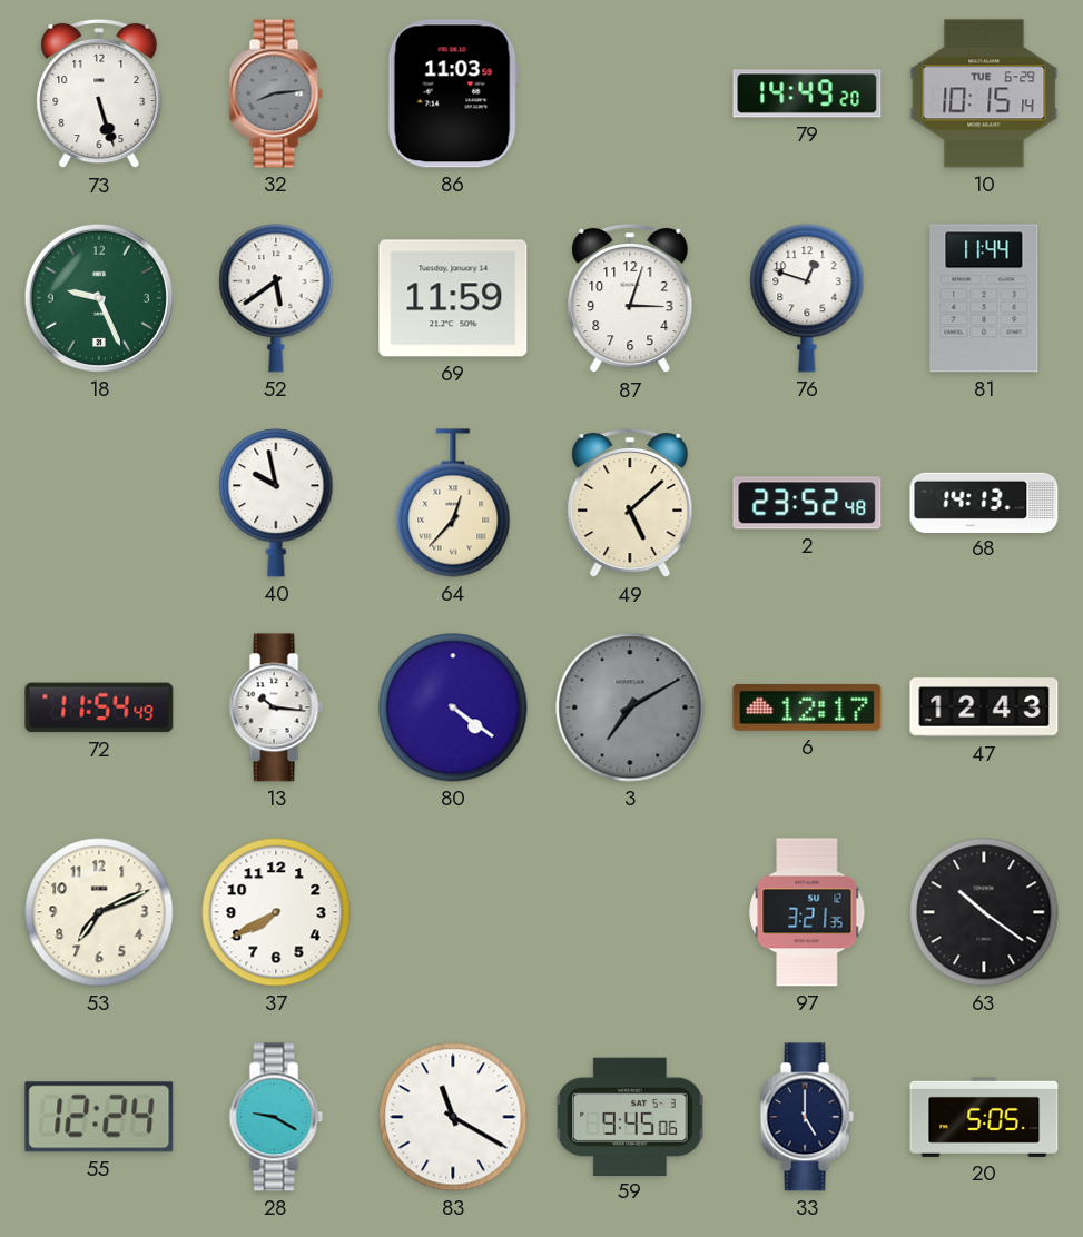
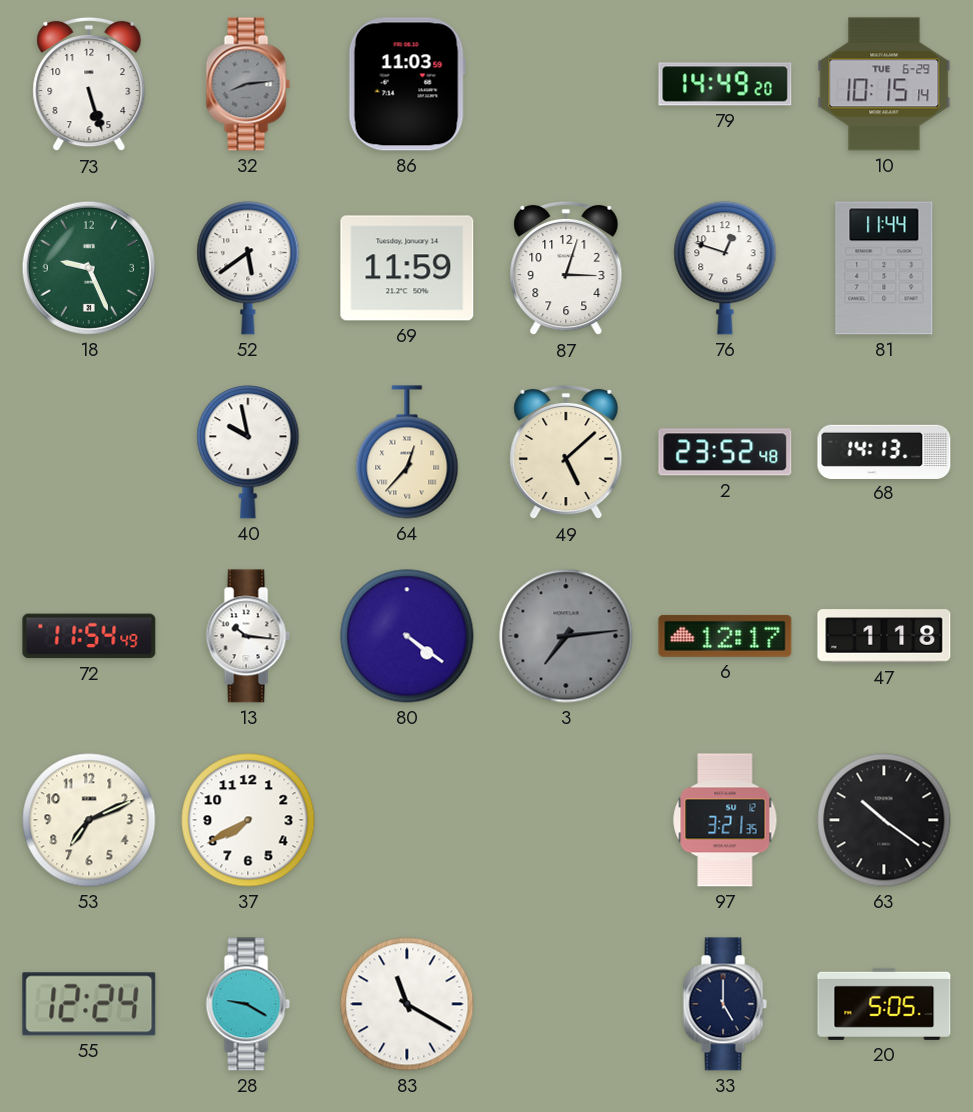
3: 7:10 -> 7:14 (566, 636)
47: 12:43 -> 1:18 (884, 636)
59: 9:45 -> none (630, 1116)
